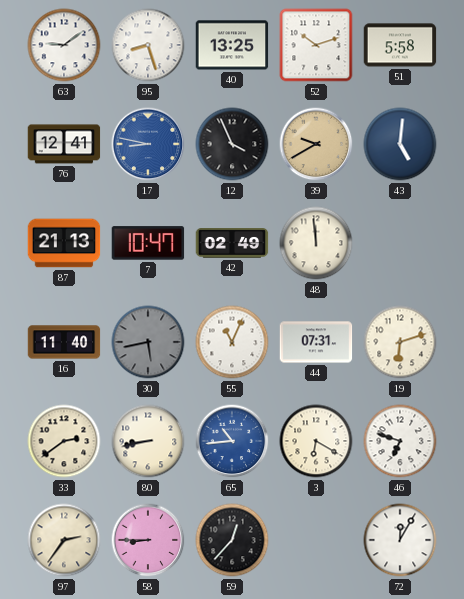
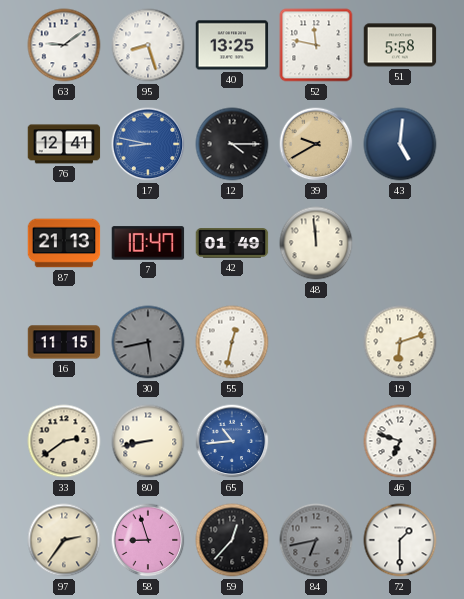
52: 10:12 -> 11:47 (316, 45)
12: 3:56 -> 4:15 (232, 144)
42: 02:49 -> 01:49 (232, 243)
16: 11:40 -> 11:15 (64, 342)
55: 11:04 -> 12:32 (232, 342)
44: 07:31 -> none (316, 342)
3: 6:20 -> none (316, 441)
58: 8:45 -> 8:57 (148, 540)
84: none -> 6:43 (316, 540)
72: 12:05 -> 1:30 (400, 540)
